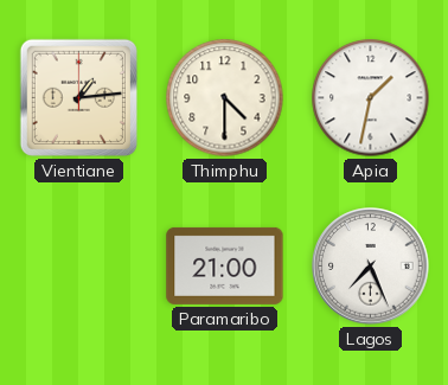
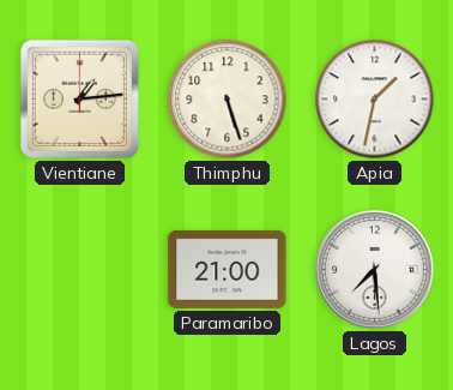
Thimphu: 4:30 -> 5:27 (228, 100)
Lagos: 7:26 -> 7:29 (375, 270)
